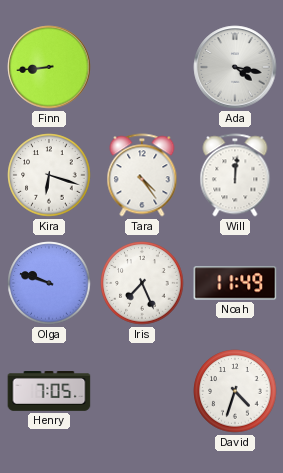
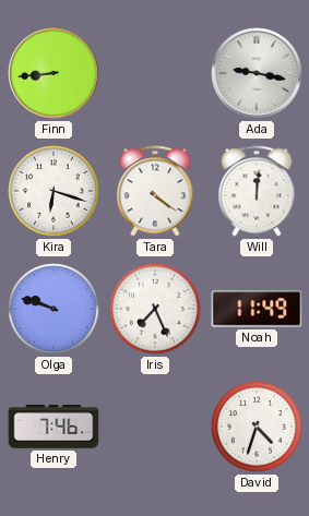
Ada: 4:17 -> 9:17 (257, 73)
Tara: 4:24 -> 4:21 (155, 191)
Henry: 7:05 -> 7:46 (54, 428)
